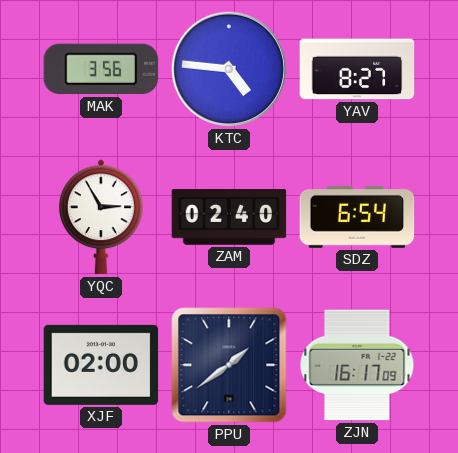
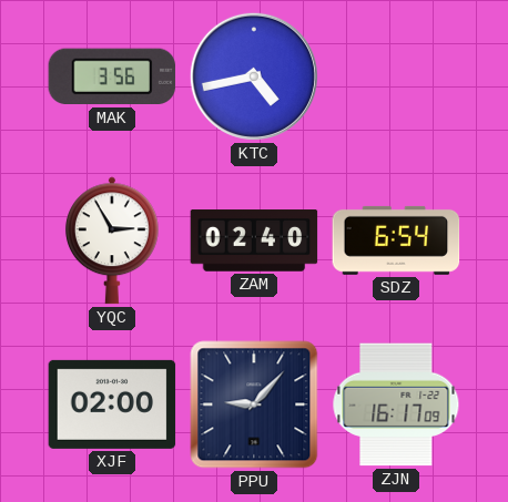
KTC: 4:46 -> 4:43 (254, 76)
YAV: 8:27 -> none (357, 69)
PPU: 1:39 -> 9:07 (254, 404)
